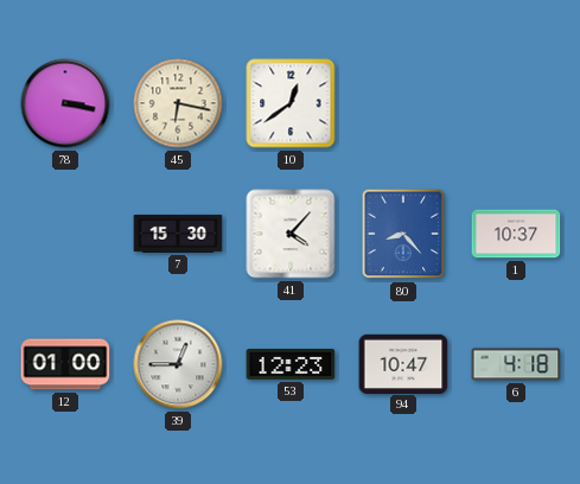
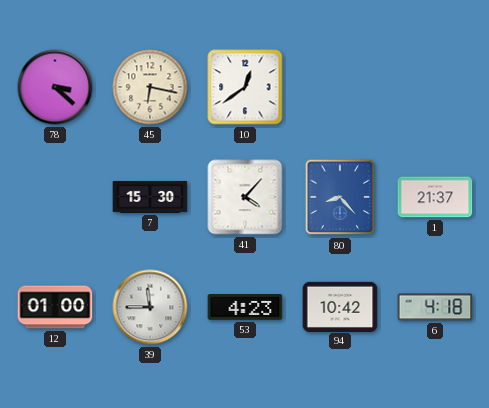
78: 3:17 -> 3:22 (55, 87)
1: 10:37 -> 21:37 (435, 197)
39: 12:45 -> 11:45 (150, 307)
53: 12:23 -> 4:23 (245, 308)
94: 10:47 -> 10:42 (340, 306)
